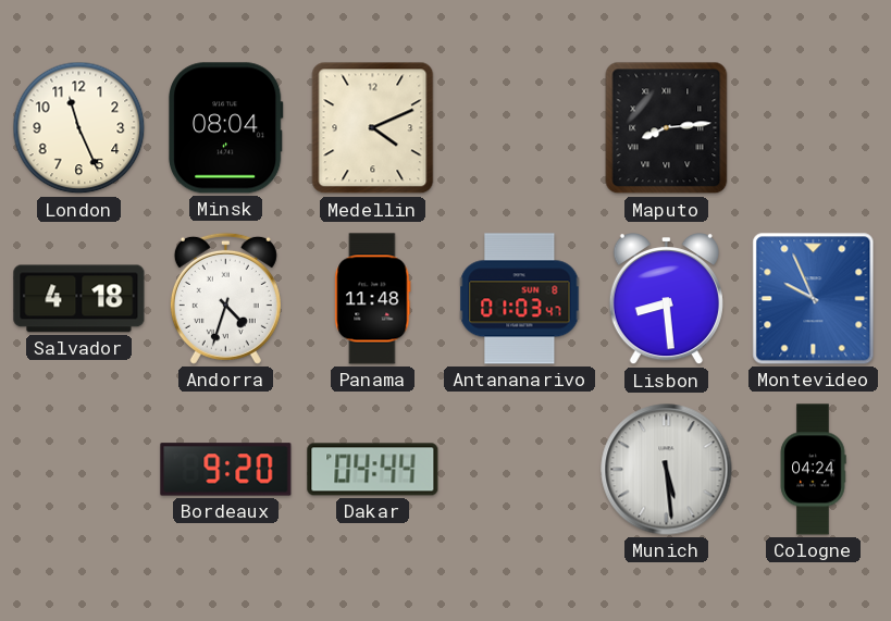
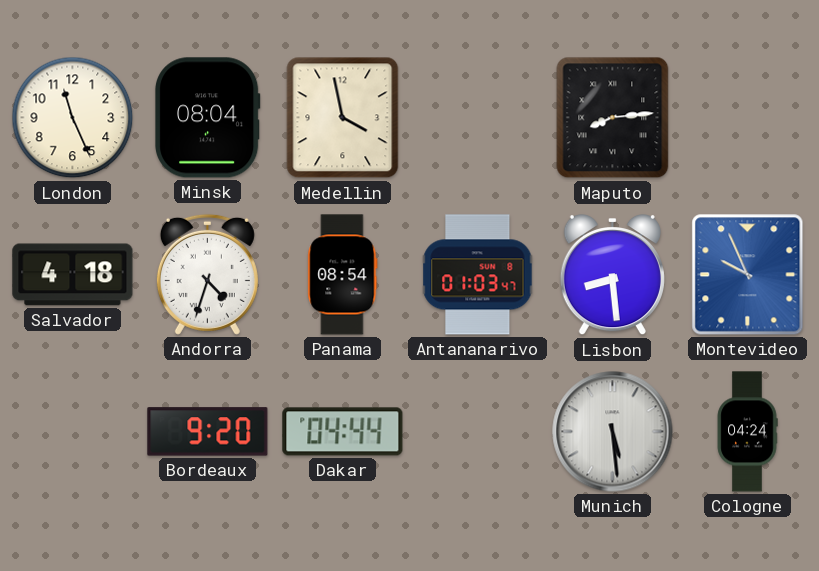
Medellin: 4:11 -> 3:58 (343, 118)
Panama: 11:48 -> 08:54 (343, 275)
